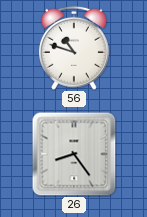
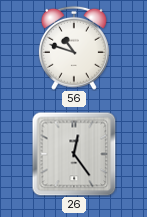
26: 8:24 -> 12:24 (74, 154)
